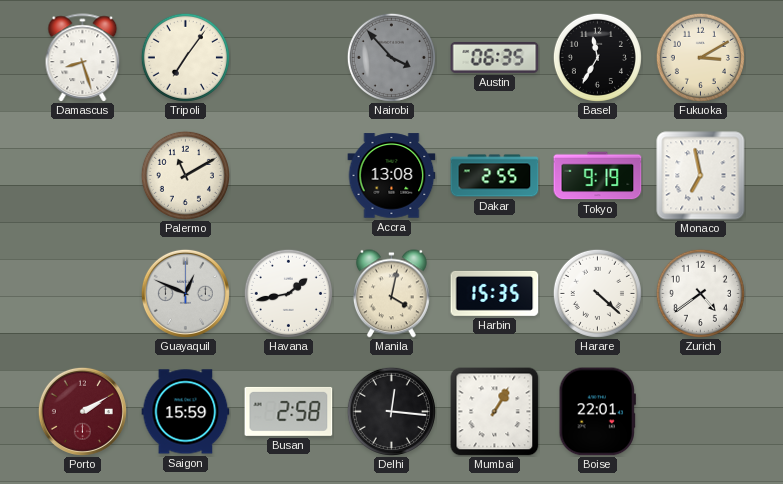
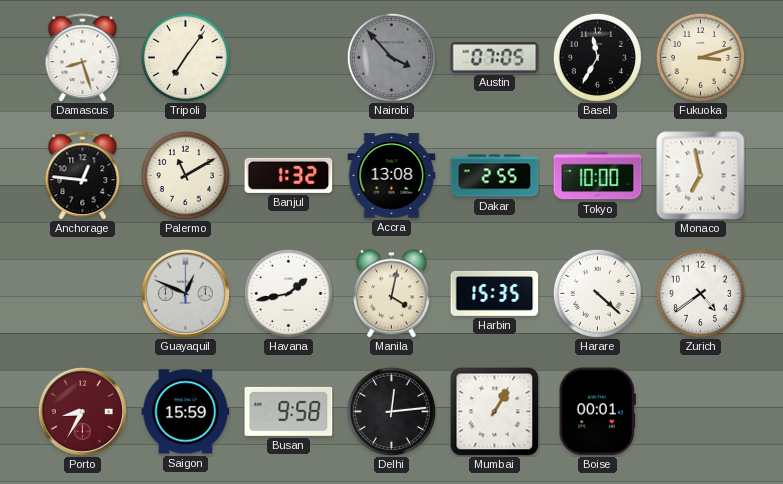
Austin: 06:35 -> 07:05 (495, 57)
Fukuoka: 3:10 -> 3:12 (700, 57)
Anchorage: none -> 12:46 (83, 176)
Banjul: none -> 1:32 (289, 175)
Tokyo: 9:19 -> 10:00 (598, 176)
Porto: 2:10 -> 8:35 (82, 411)
Busan: 2:58 -> 9:58 (289, 411)
Delhi: 12:16 -> 12:14 (391, 411)
Boise: 22:01 -> 00:01 (597, 412)
